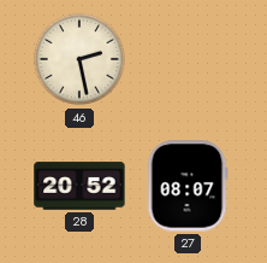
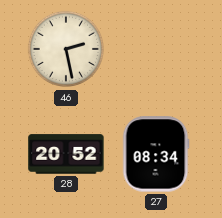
27: 08:07 -> 08:34 (156, 154)
